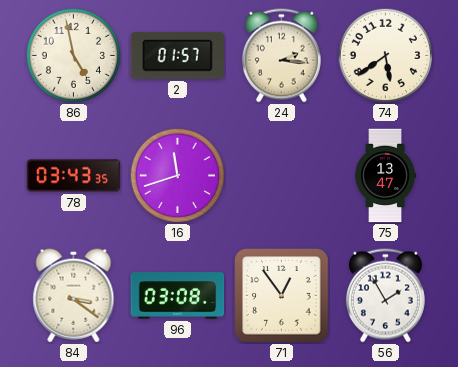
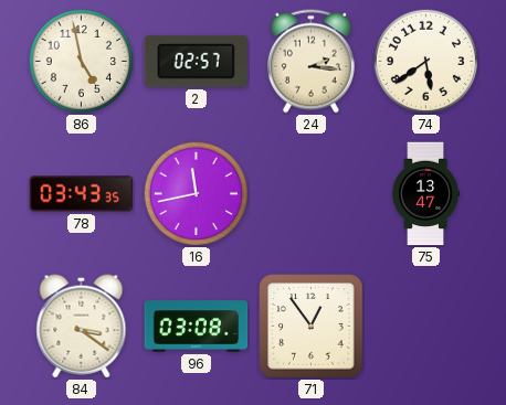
2: 01:57 -> 02:57 (196, 61)
16: 11:42 -> 11:43 (196, 193)
56: 1:55 -> none (385, 296)
